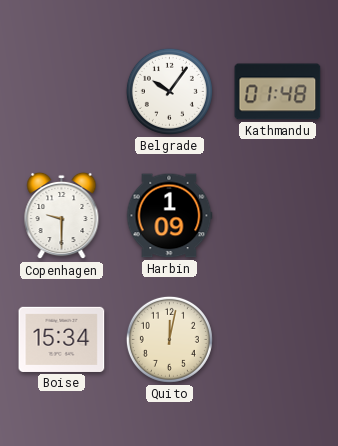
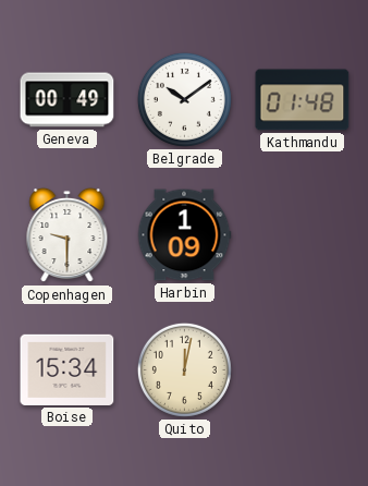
Geneva: none -> 00:49 (68, 100)
Belgrade: 10:06 -> 10:09 (184, 99)
